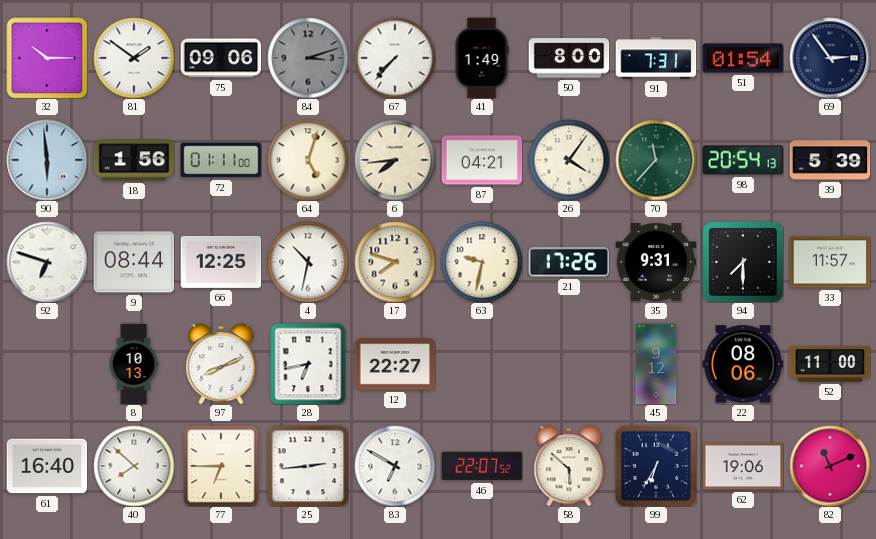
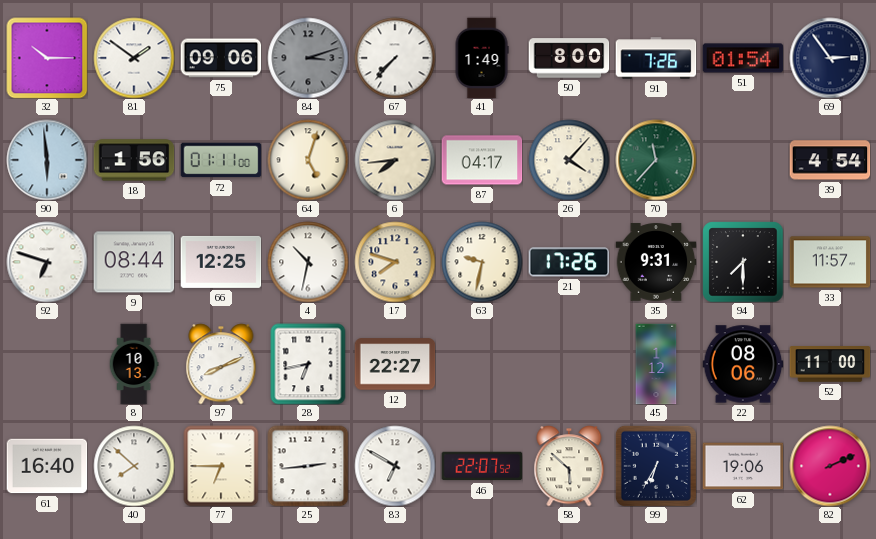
91: 7:31 -> 7:26 (656, 58)
87: 04:21 -> 04:17 (482, 160)
26: 4:06 -> 4:07 (569, 160)
98: 20:54 -> none (743, 160)
39: 5:39 -> 4:54 (830, 160)
45: 9:12 -> 1:12 (656, 364)
82: 11:11 -> 2:11 (830, 466)
